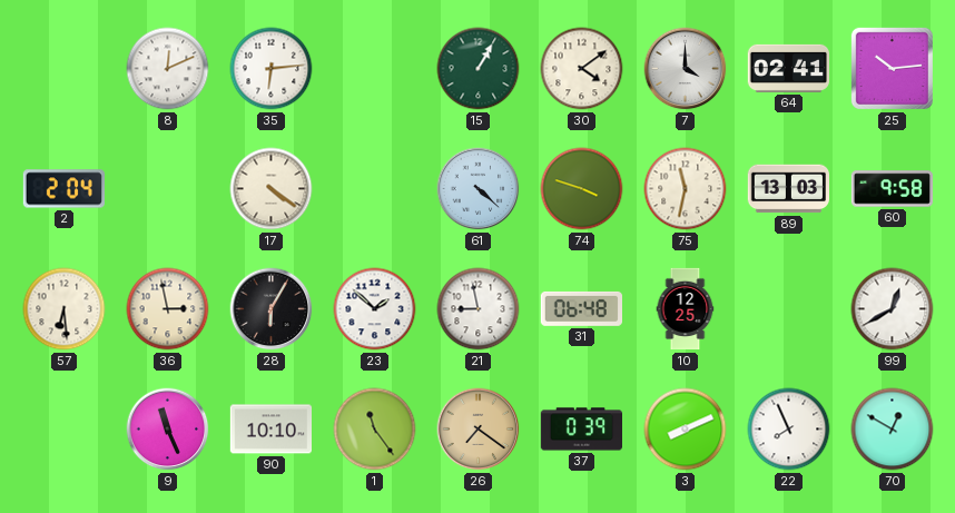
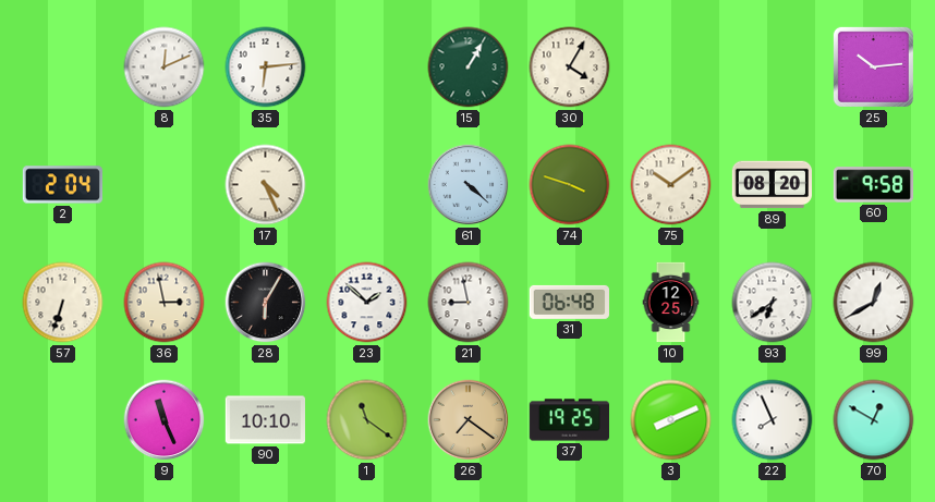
30: 4:09 -> 4:05 (570, 68)
7: 4:00 -> none (686, 69)
64: 02:41 -> none (789, 68)
17: 4:21 -> 4:26 (266, 185)
75: 11:32 -> 10:09 (671, 185)
89: 13:03 -> 08:20 (772, 185)
57: 6:29 -> 6:33 (63, 303)
93: none -> 6:39 (773, 303)
1: 11:24 -> 11:21 (367, 420)
37: 0:39 -> 19:25 (569, 420)
